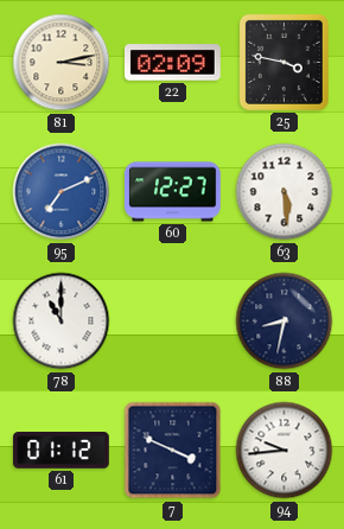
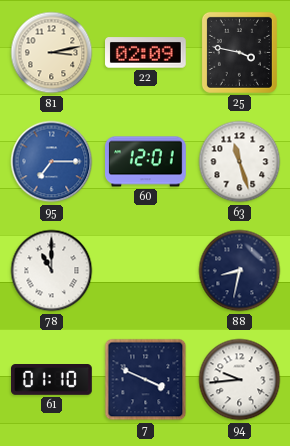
95: 7:11 -> 7:15 (52, 162)
60: 12:27 -> 12:01 (146, 162)
63: 5:29 -> 11:27 (240, 162)
61: 01:12 -> 01:10 (52, 380)
